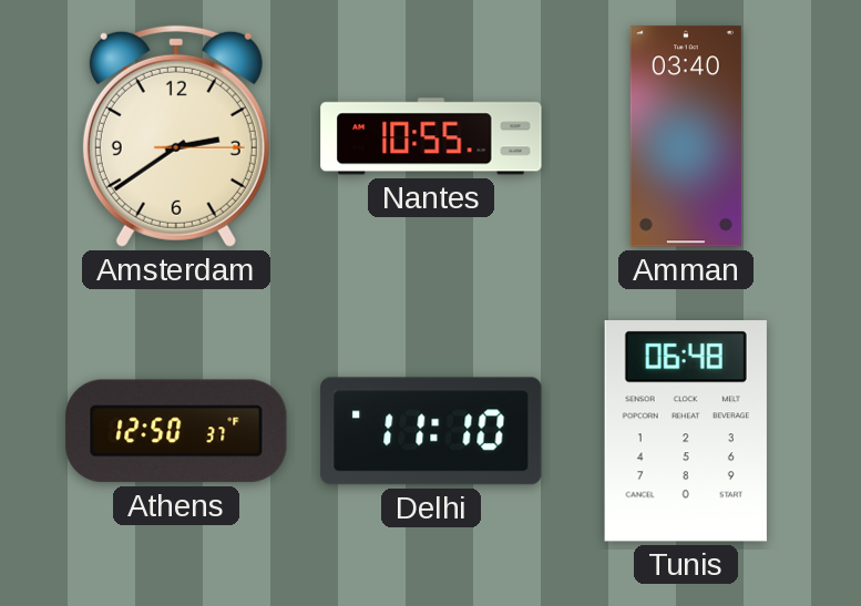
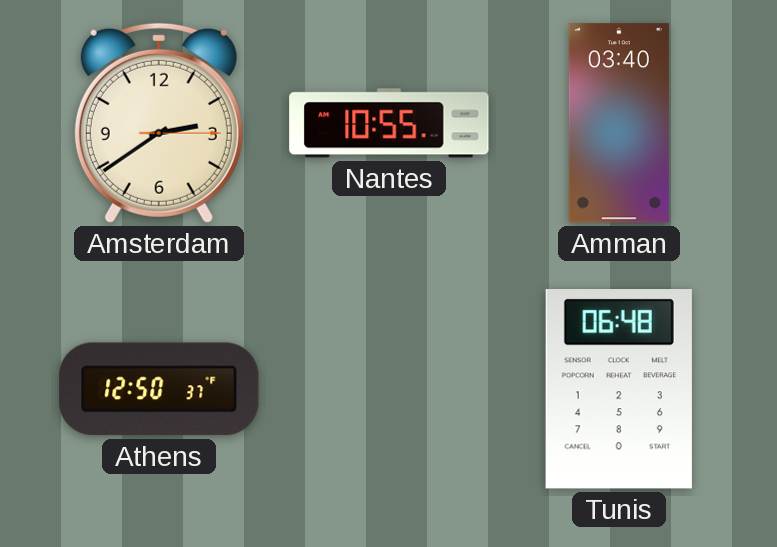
Delhi: 11:10 -> none (431, 431)
